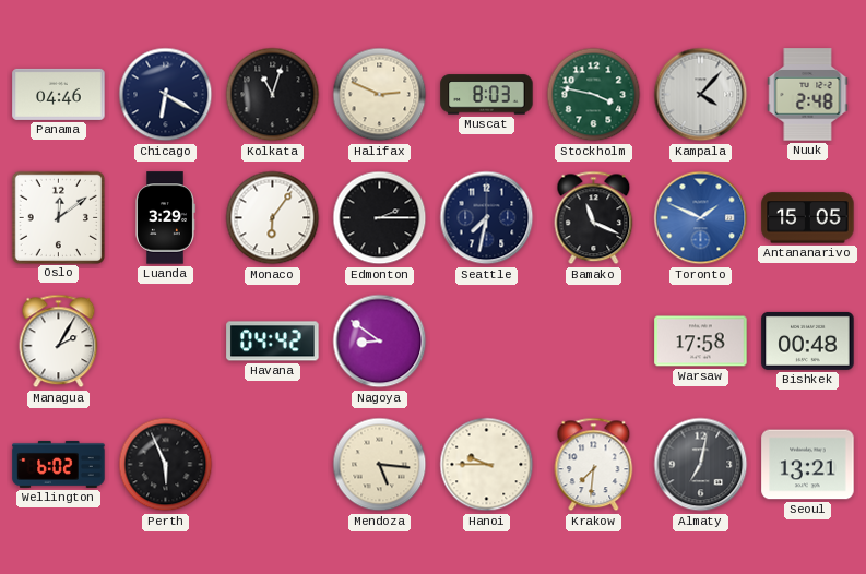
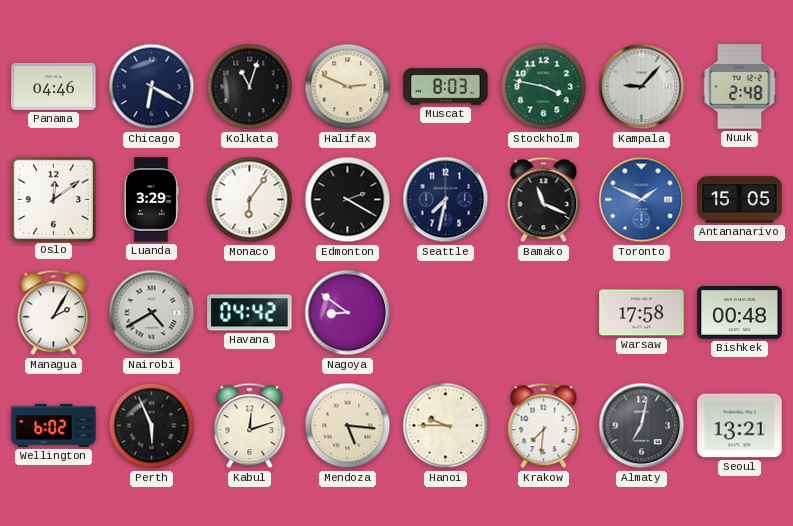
Kampala: 4:07 -> 9:07 (642, 87)
Edmonton: 2:15 -> 2:20 (348, 200)
Nairobi: none -> 4:40 (152, 313)
Kabul: none -> 12:12 (250, 426)
